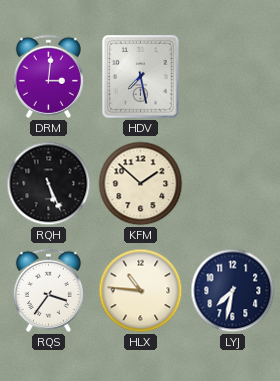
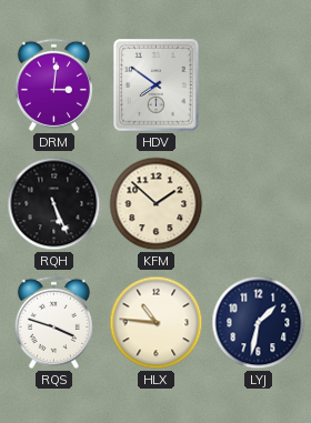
HDV: 7:28 -> 7:51 (157, 85)
RQS: 3:36 -> 3:48 (53, 322)
LYJ: 7:32 -> 1:32 (259, 323)
